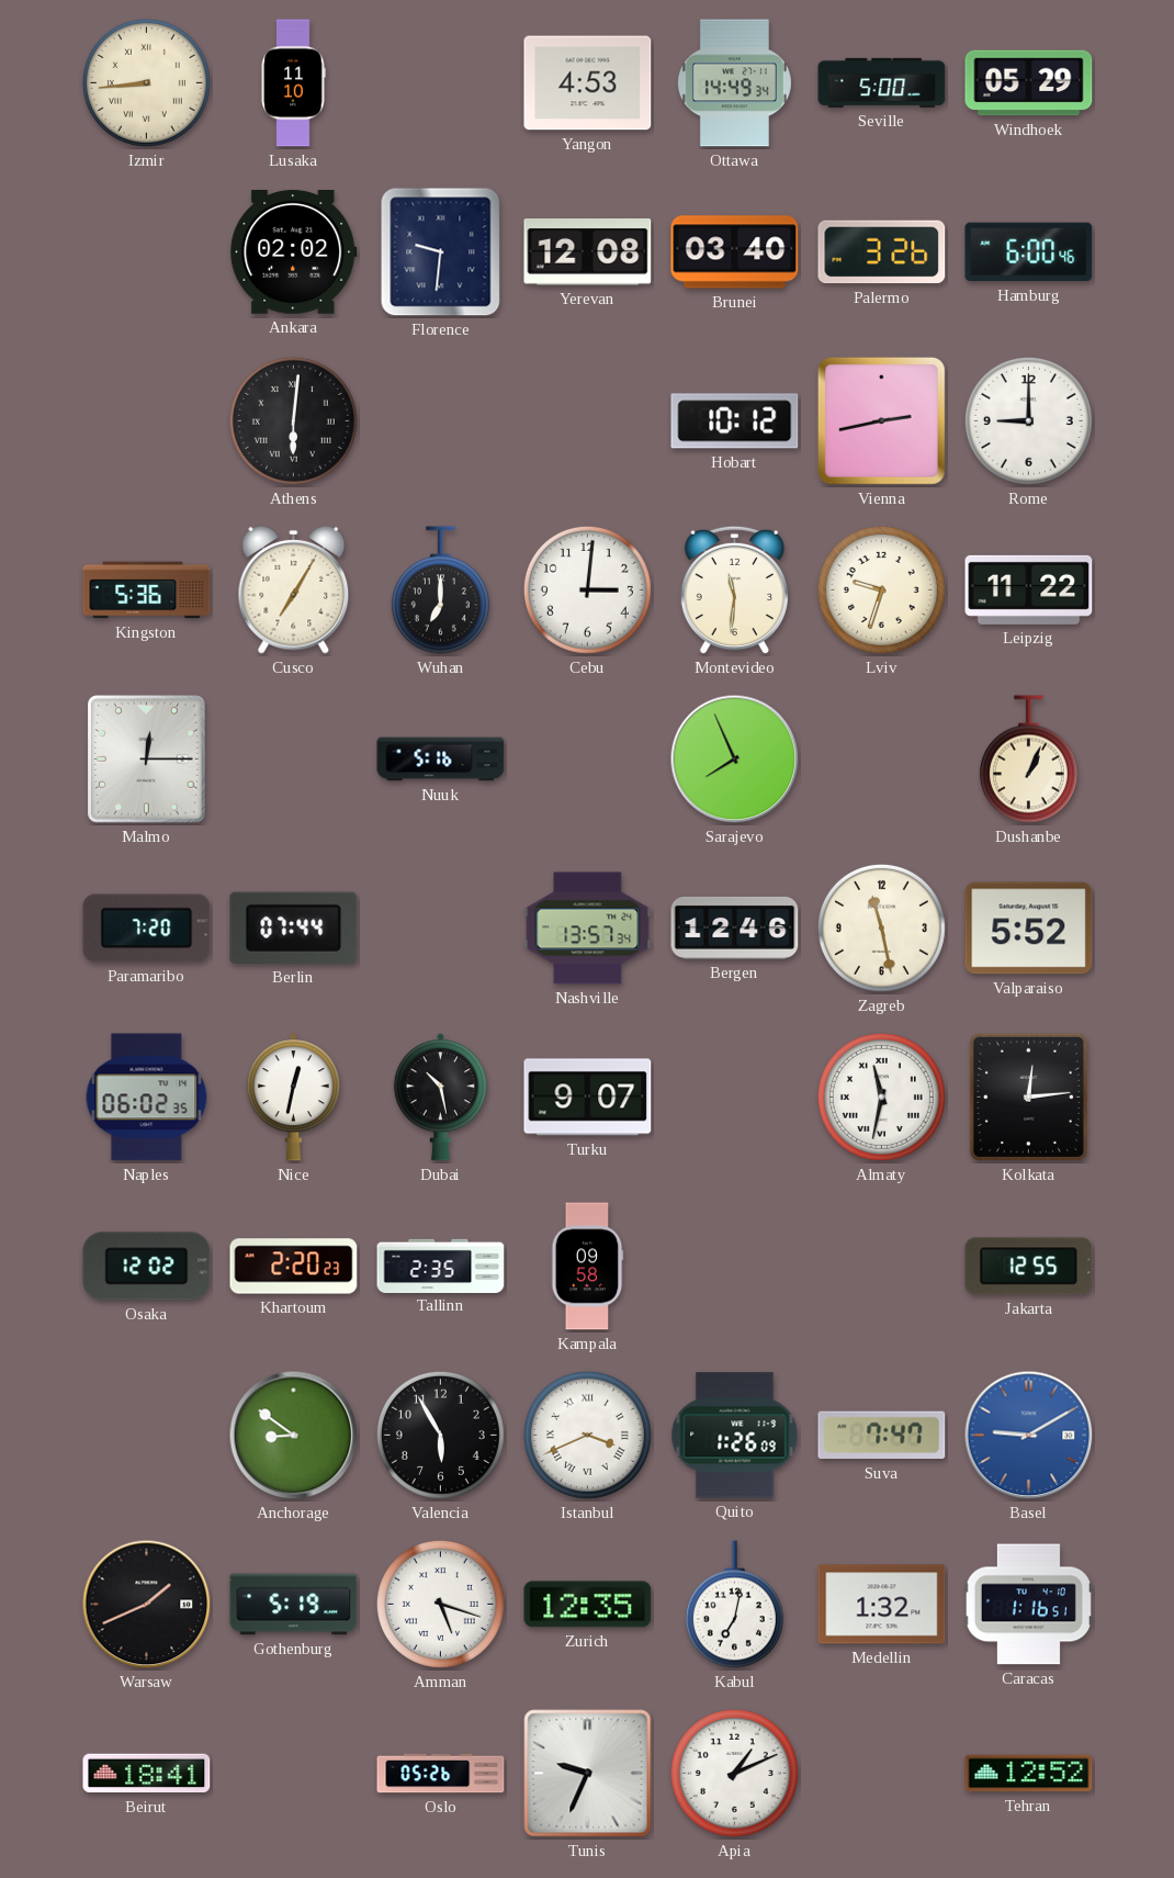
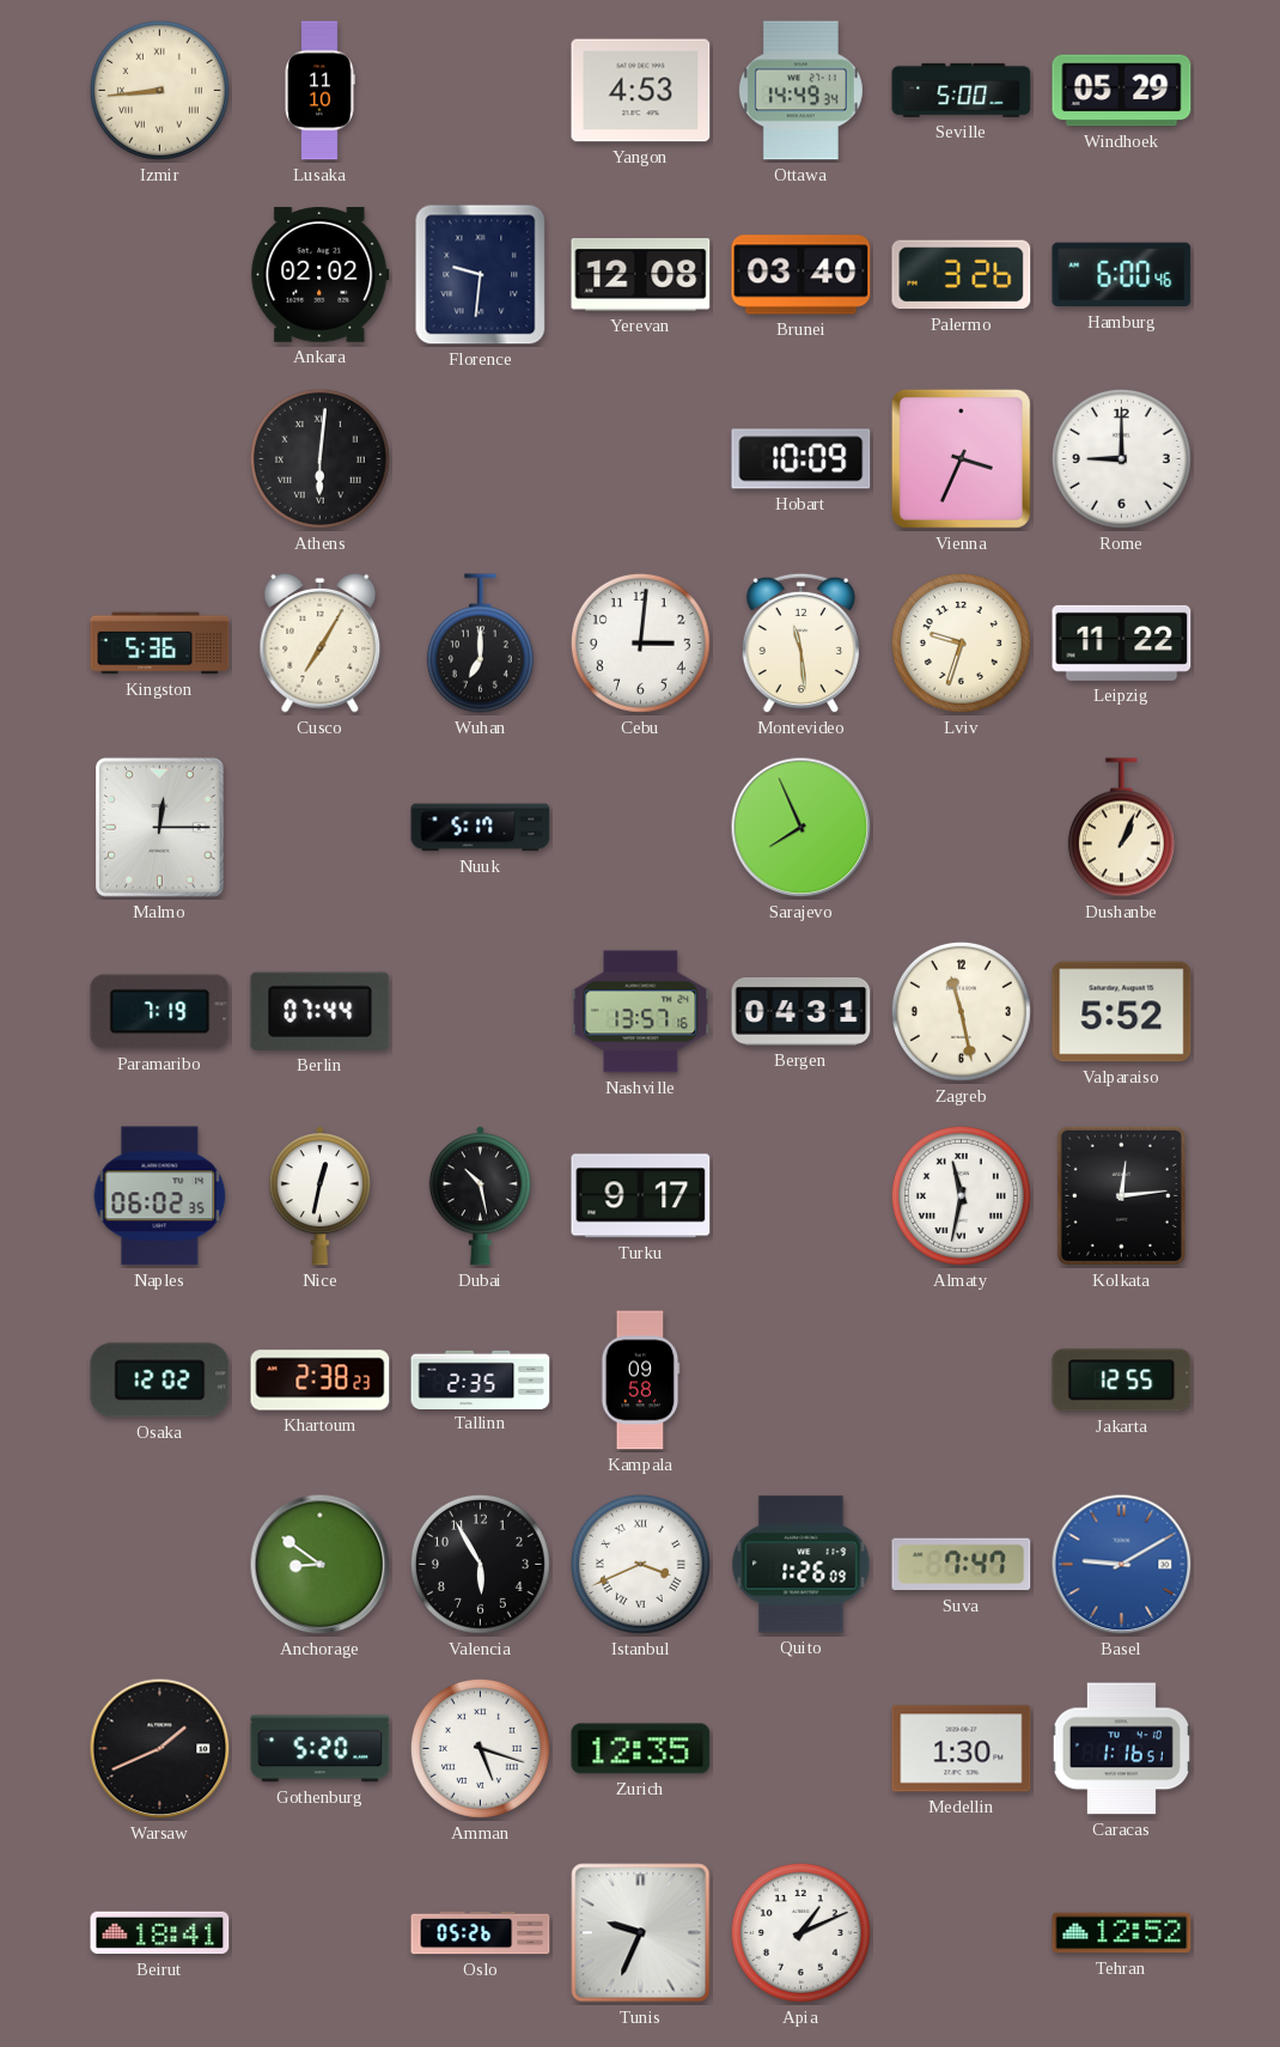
Hobart: 10:12 -> 10:09 (801, 459)
Vienna: 2:43 -> 3:34 (961, 458)
Montevideo: 11:31 -> 11:29 (800, 644)
Nuuk: 5:16 -> 5:17 (481, 828)
Paramaribo: 7:20 -> 7:19 (160, 1012)
Nashville: 13:57:34 -> 13:57:16 (641, 1012)
Bergen: 12:46 -> 04:31 (801, 1011)
Turku: 9:07 -> 9:17 (641, 1196)
Khartoum: 2:20 -> 2:38 (321, 1381)
Gothenburg: 5:19 -> 5:20 (321, 1749)
Kabul: 7:02 -> none (734, 1605)
Medellin: 1:32 -> 1:30 (962, 1749)
